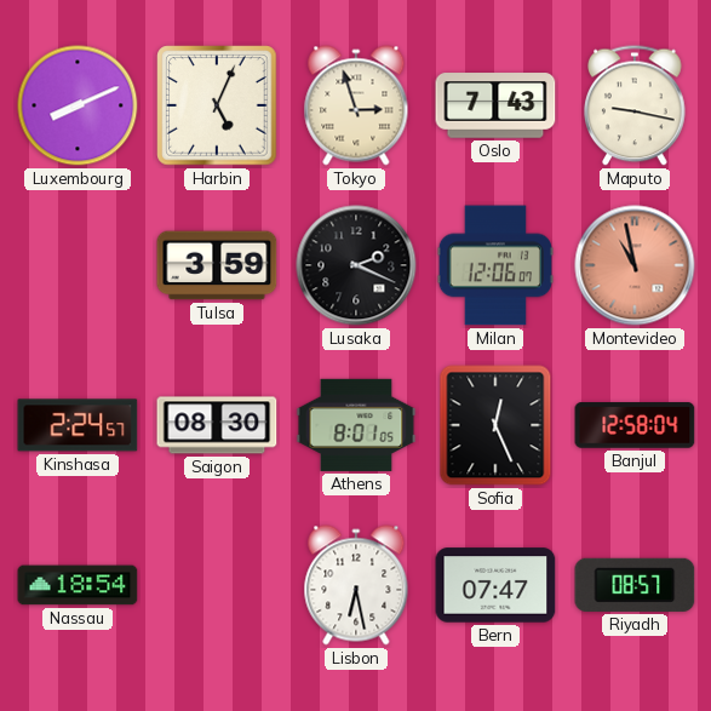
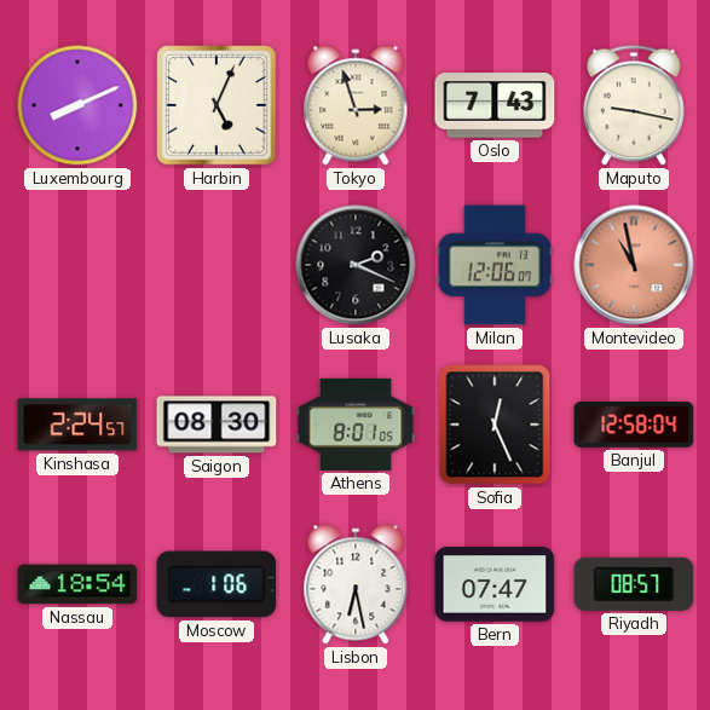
Tulsa: 3:59 -> none (217, 265)
Moscow: none -> 1:06 (217, 584)
